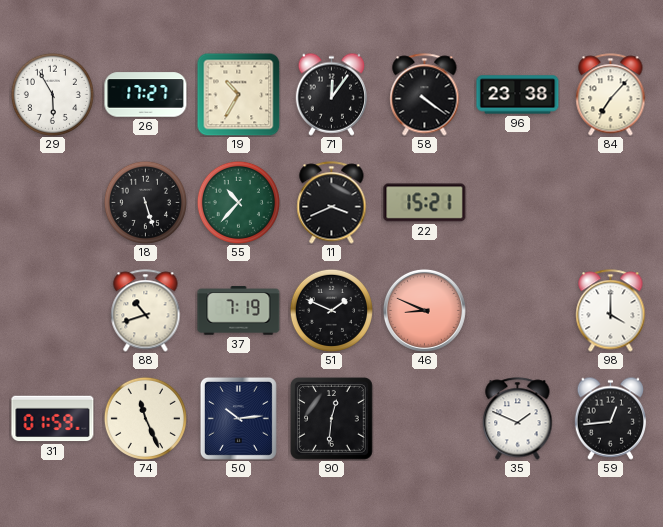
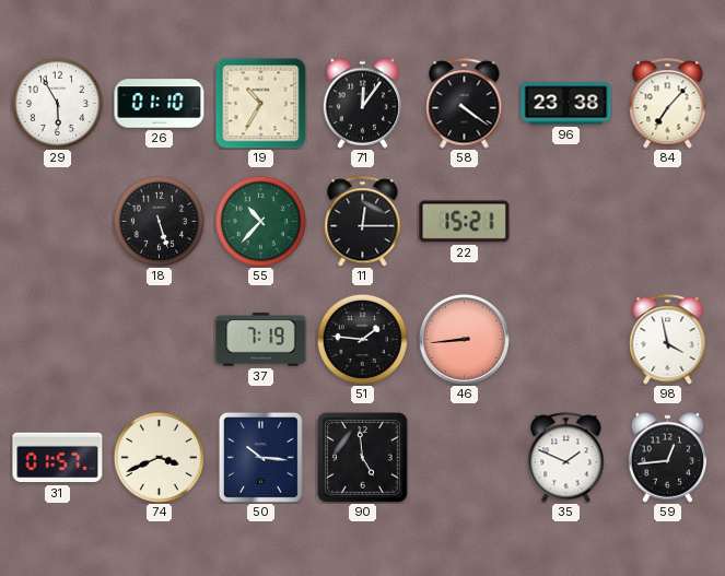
26: 17:27 -> 01:10 (160, 104)
11: 3:41 -> 12:15 (363, 222)
88: 10:42 -> none (146, 311)
51: 1:49 -> 1:46 (362, 339)
46: 8:49 -> 8:44 (464, 339)
98: 4:00 -> 3:58 (668, 340)
31: 01:59 -> 01:57 (58, 458)
74: 11:26 -> 3:41 (159, 457)
50: 10:14 -> 10:16 (260, 457)
90: 12:31 -> 4:59 (363, 458)
